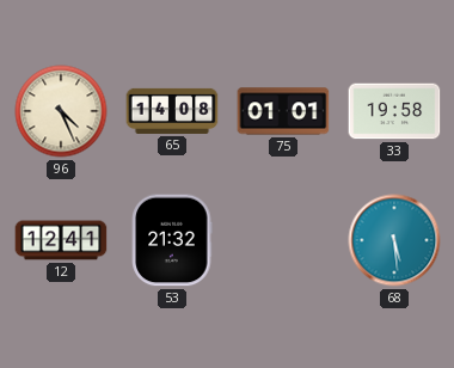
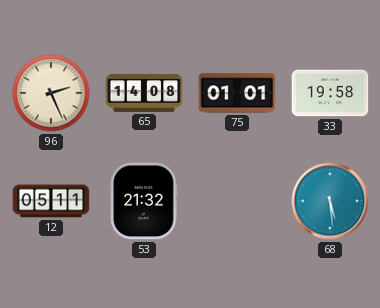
96: 4:26 -> 2:26 (51, 93)
12: 12:41 -> 05:11 (51, 201)
